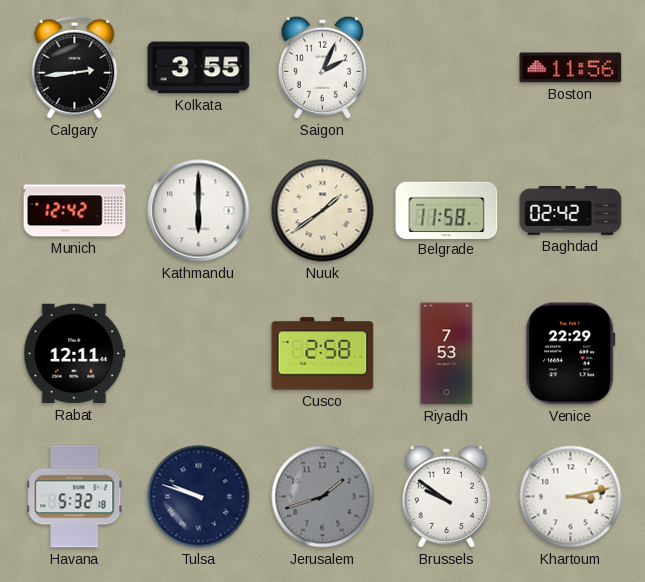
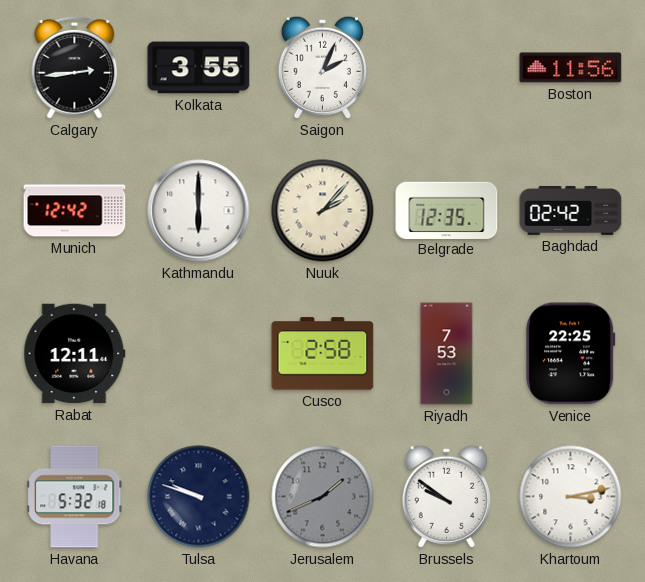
Nuuk: 1:39 -> 2:07 (323, 211)
Belgrade: 11:58 -> 12:35 (447, 210)
Venice: 22:29 -> 22:25 (571, 354)
Jerusalem: 1:42 -> 1:41 (323, 497)
